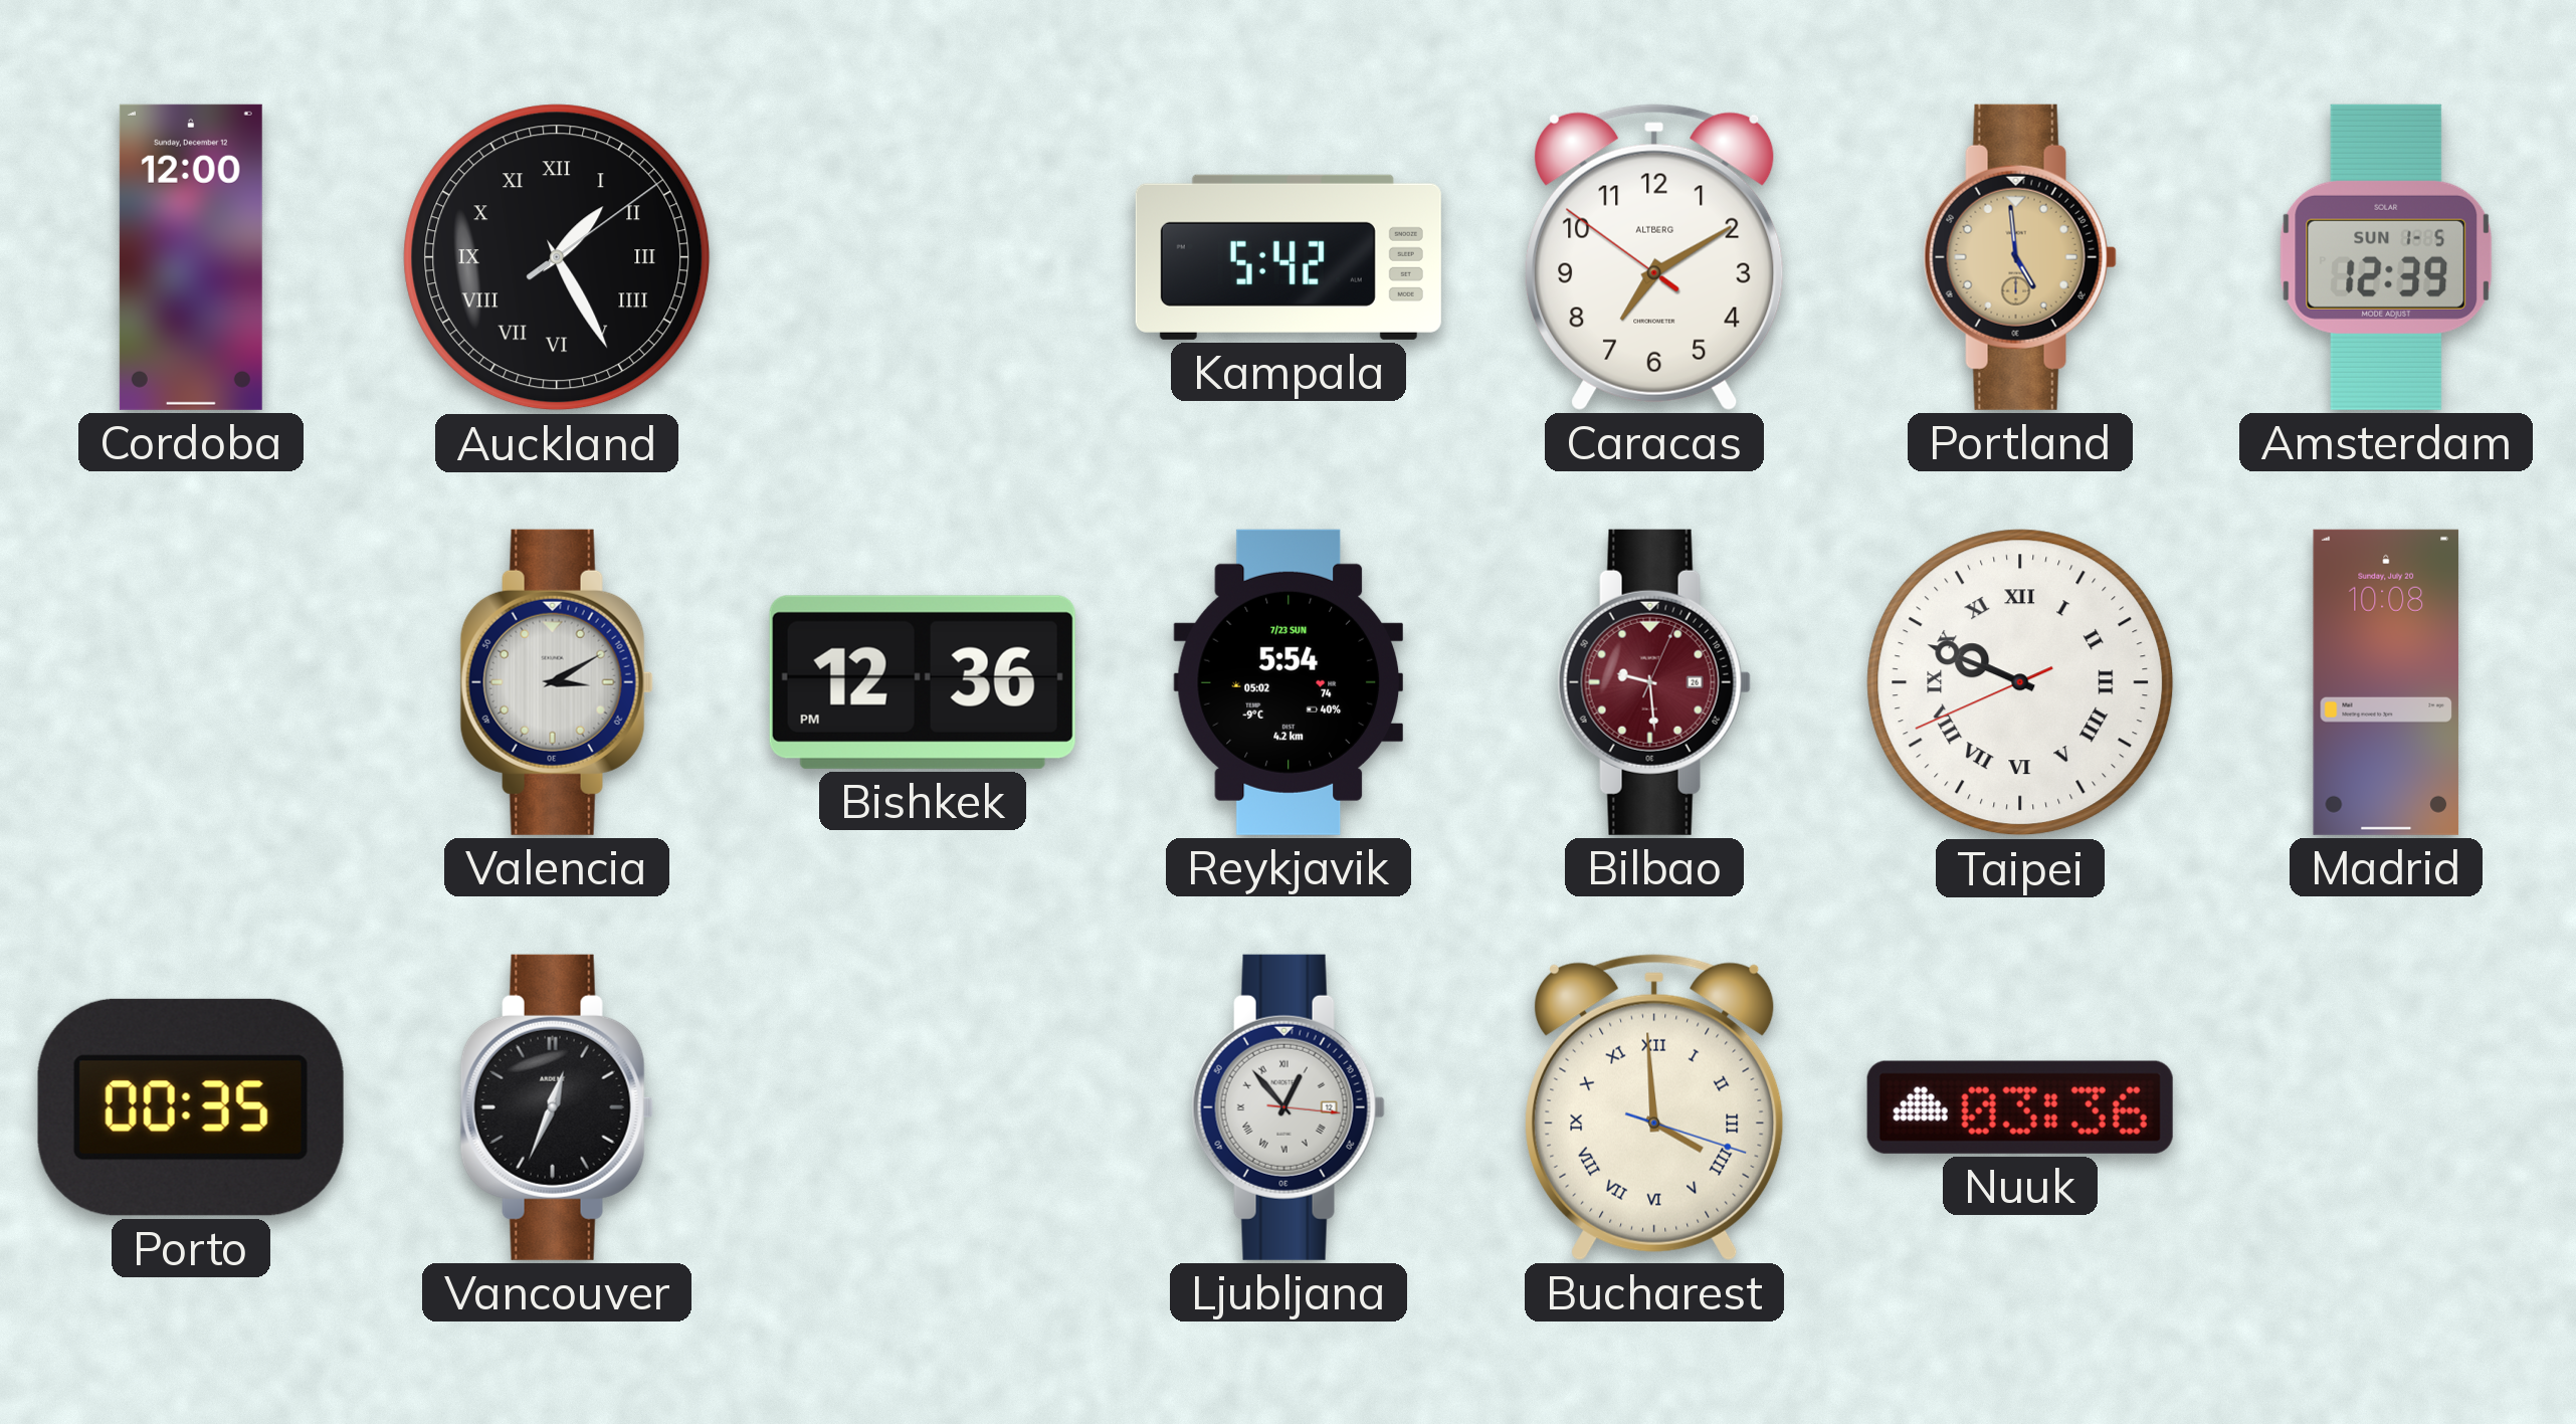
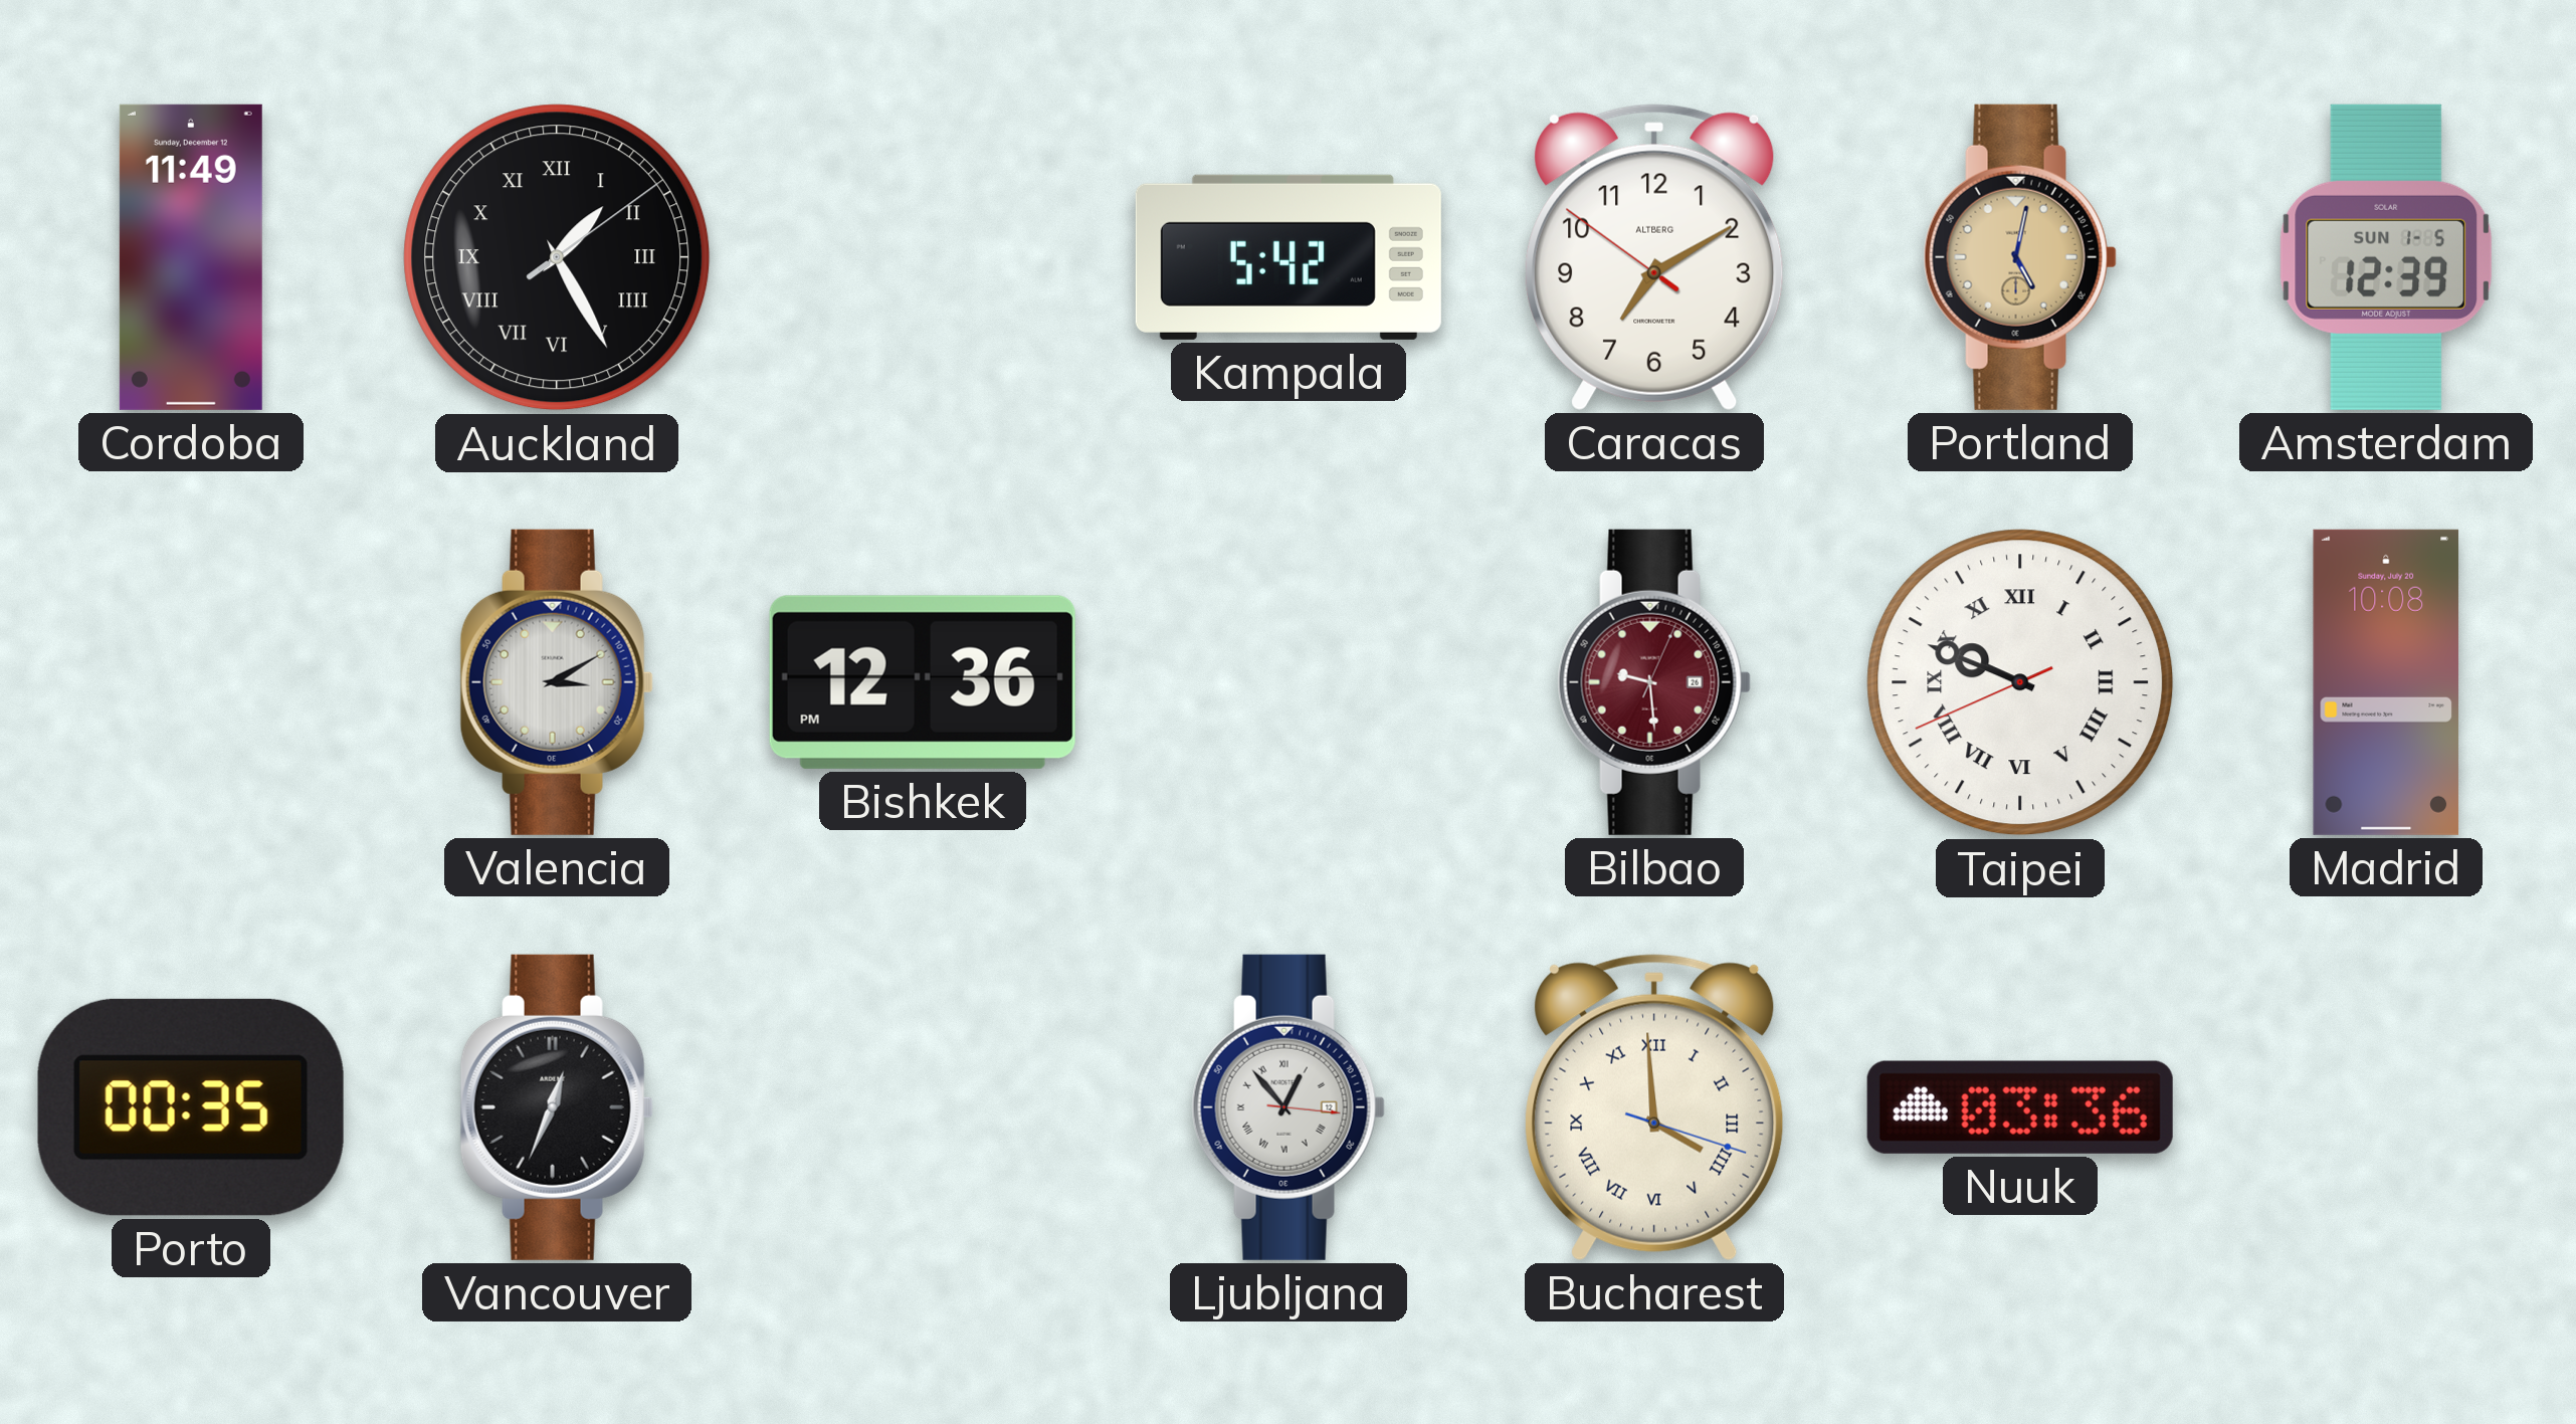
Cordoba: 12:00 -> 11:49 (191, 257)
Portland: 4:59 -> 5:02 (2020, 257)
Reykjavik: 5:54 -> none (1287, 682)
